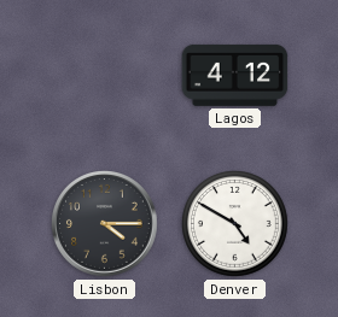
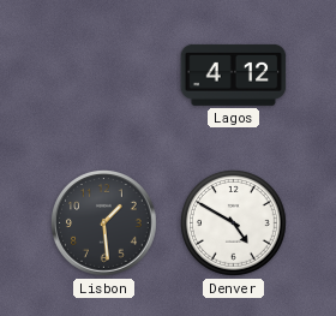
Lisbon: 4:15 -> 1:29 (104, 223)
